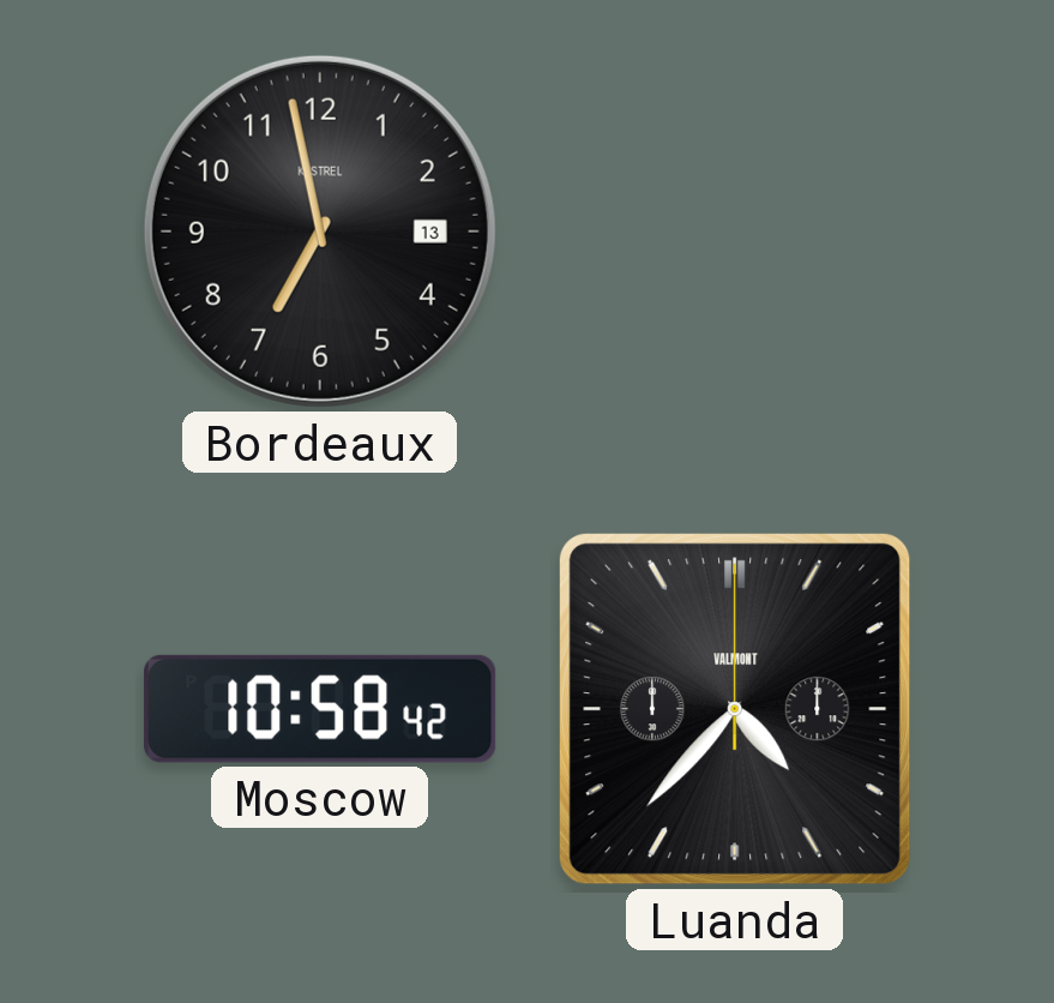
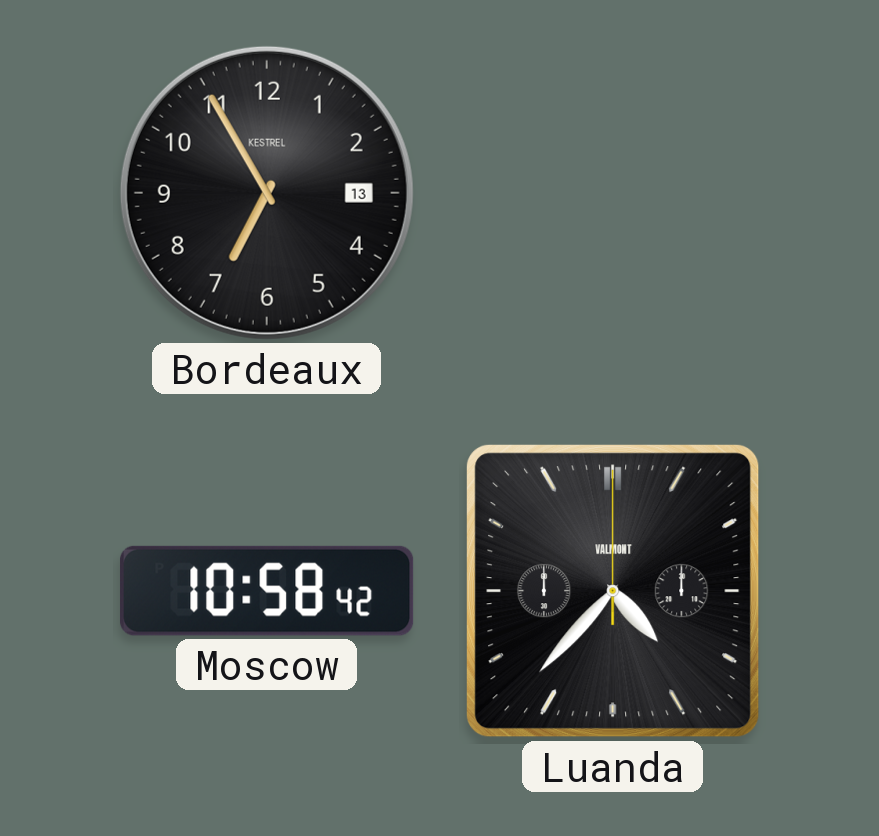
Bordeaux: 6:58 -> 6:55 (267, 193)
